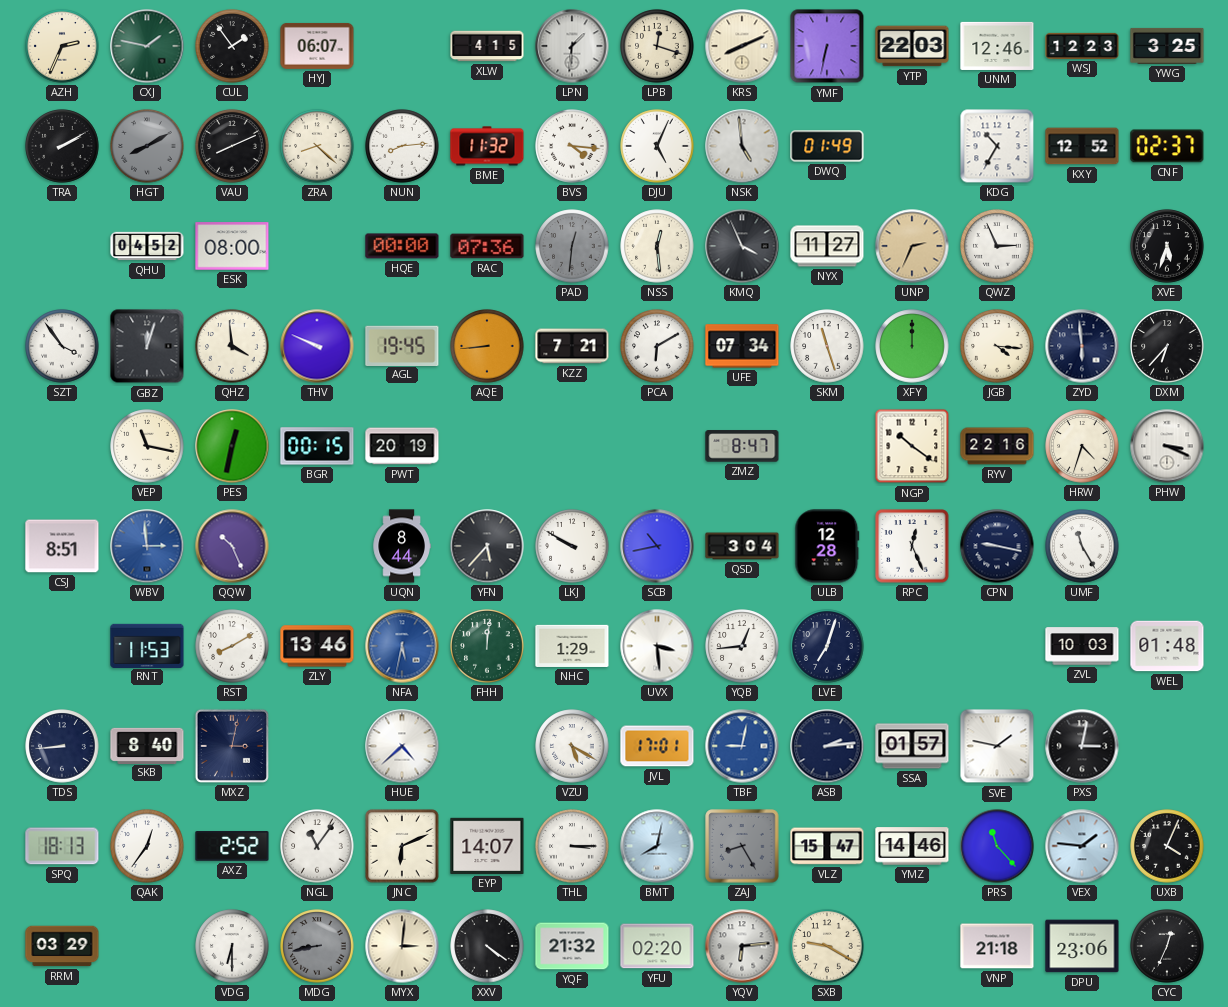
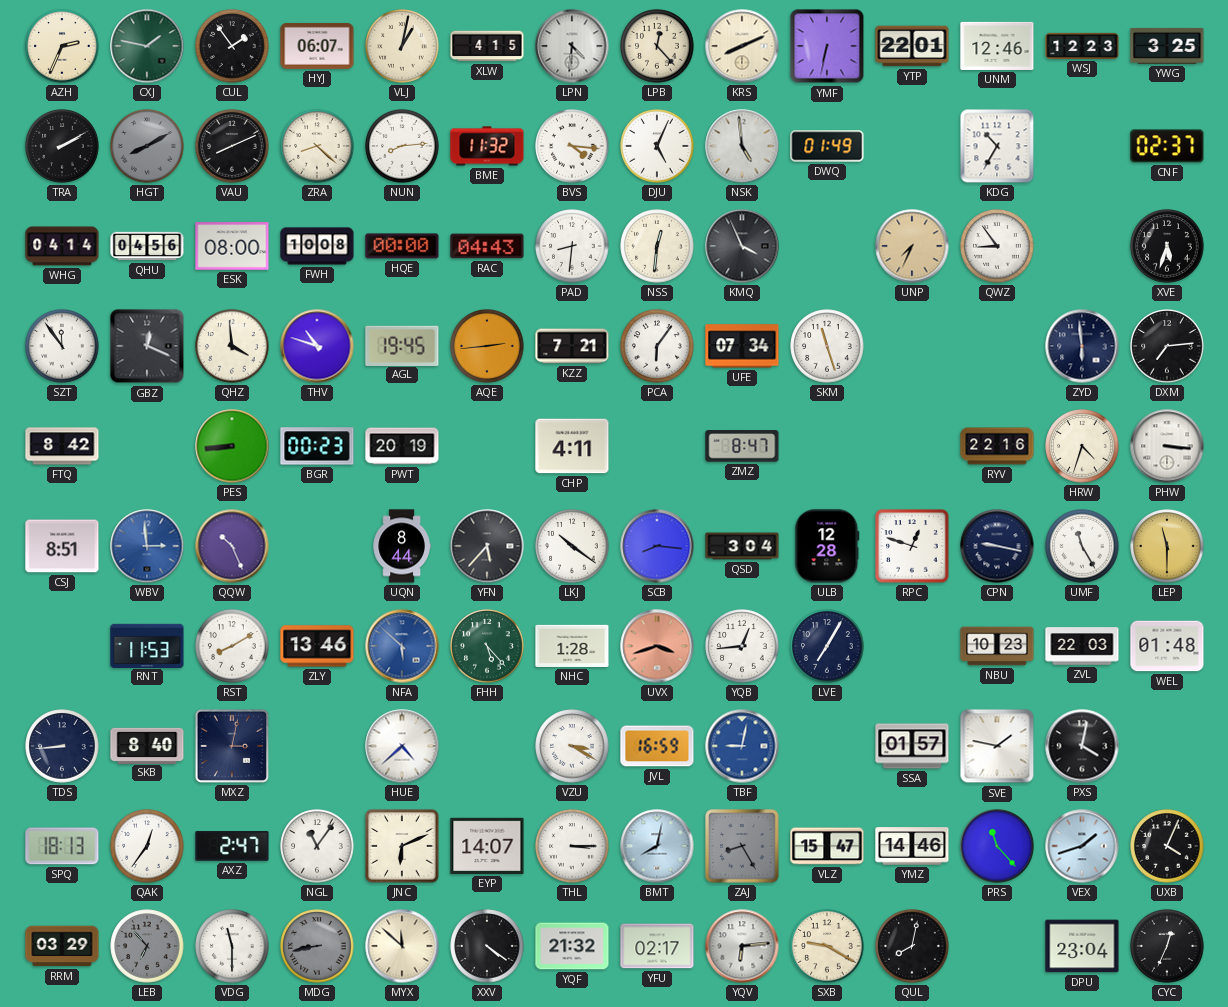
VLJ: none -> 1:02 (402, 46)
LPN: 1:31 -> 4:31 (572, 46)
LPB: 12:18 -> 12:23 (657, 46)
YTP: 22:03 -> 22:01 (912, 46)
KXY: 12:52 -> none (1082, 146)
WHG: none -> 04:14 (62, 246)
QHU: 04:52 -> 04:56 (147, 246)
FWH: none -> 10:08 (317, 246)
RAC: 07:36 -> 04:43 (487, 246)
PAD: 12:31 -> 8:31 (572, 246)
PAD dial: grey -> white (572, 246)
NSS: 12:29 -> 12:31 (657, 246)
NYX: 11:27 -> none (827, 246)
UNP: 2:34 -> 7:34 (912, 246)
QWZ: 2:56 -> 8:54 (997, 246)
SZT: 3:54 -> 11:54 (62, 346)
GBZ: 12:03 -> 12:19 (147, 346)
THV: 9:49 -> 10:48 (317, 346)
AQE: 8:44 -> 2:44 (487, 346)
PCA: 6:10 -> 6:06 (657, 346)
XFY: 12:00 -> none (912, 346)
JGB: 4:16 -> none (997, 346)
DXM: 6:37 -> 7:14 (1167, 346)
FTQ: none -> 8:42 (62, 446)
VEP: 11:17 -> none (147, 446)
PES: 12:32 -> 8:44 (232, 446)
BGR: 00:15 -> 00:23 (317, 446)
CHP: none -> 4:11 (572, 446)
NGP: 10:21 -> none (912, 446)
PHW: 3:19 -> 3:16 (1167, 446)
LKJ: 9:50 -> 10:21 (572, 546)
SCB: 10:43 -> 8:16 (657, 546)
RPC: 12:26 -> 12:48 (912, 546)
LEP: none -> 11:30 (1167, 546)
NFA: 5:32 -> 5:52 (402, 646)
FHH: 12:01 -> 5:23 (487, 646)
NHC: 1:29 -> 1:28 (572, 646)
UVX: 3:29 -> 3:42 (657, 646)
UVX dial: white -> salmon (657, 646)
LVE: 7:03 -> 7:05 (827, 646)
NBU: none -> 10:23 (997, 646)
ZVL: 10:03 -> 22:03 (1082, 646)
VZU: 5:20 -> 3:20 (572, 746)
JVL: 17:01 -> 16:59 (657, 746)
ASB: 2:14 -> none (827, 746)
PXS: 3:02 -> 4:02 (1082, 746)
AXZ: 2:52 -> 2:47 (232, 846)
VEX: 1:46 -> 1:42 (1082, 846)
LEB: none -> 6:53 (147, 946)
VDG: 6:30 -> 11:30 (232, 946)
MYX: 3:01 -> 11:52 (402, 946)
YFU: 02:20 -> 02:17 (657, 946)
QUL: none -> 8:02 (912, 946)
VNP: 21:18 -> none (997, 946)
DPU: 23:06 -> 23:04 (1082, 946)
